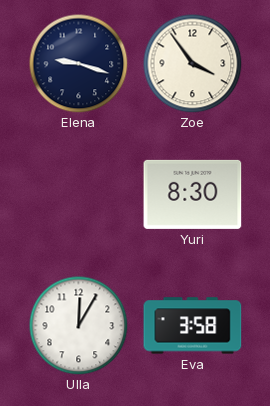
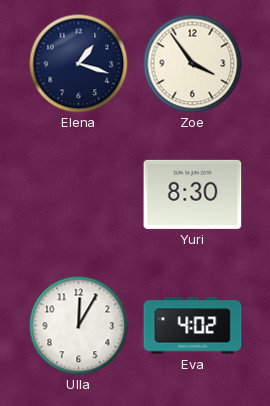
Elena: 9:18 -> 1:18 (79, 64)
Eva: 3:58 -> 4:02 (193, 326)
